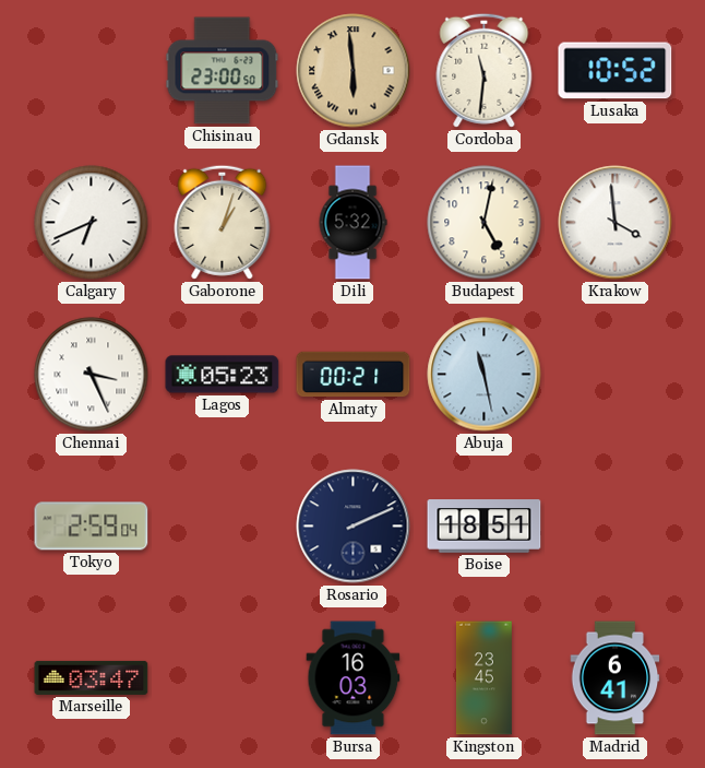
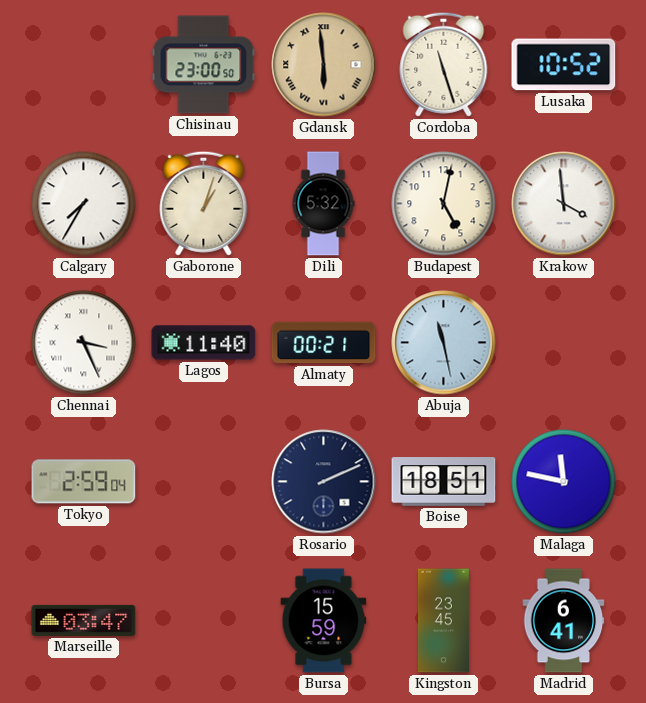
Cordoba: 11:31 -> 11:27 (444, 64)
Calgary: 6:41 -> 7:35 (84, 204)
Lagos: 05:23 -> 11:40 (204, 343)
Malaga: none -> 11:47 (564, 482)
Bursa: 16:03 -> 15:59 (324, 621)
